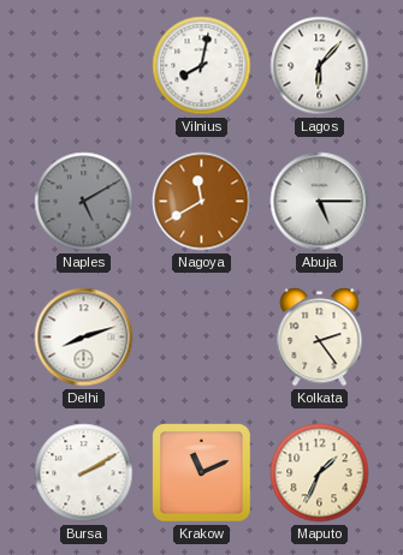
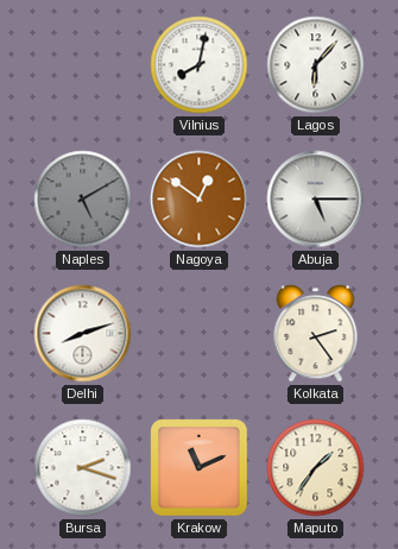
Nagoya: 11:40 -> 12:51 (200, 200)
Bursa: 2:10 -> 2:18 (83, 468)
Maputo: 1:34 -> 1:36 (316, 468)
